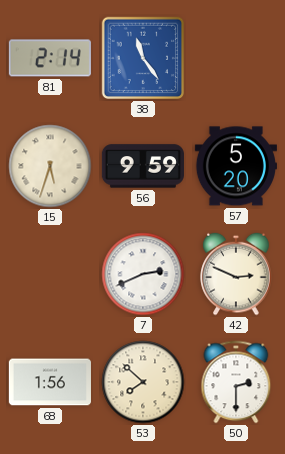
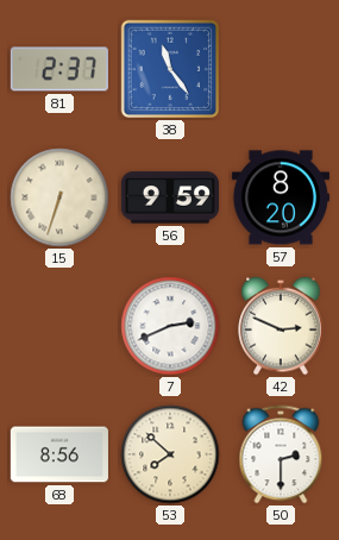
81: 2:14 -> 2:37 (59, 69)
15: 5:33 -> 6:33 (59, 197)
57: 5:20 -> 8:20 (281, 197)
68: 1:56 -> 8:56 (59, 454)
